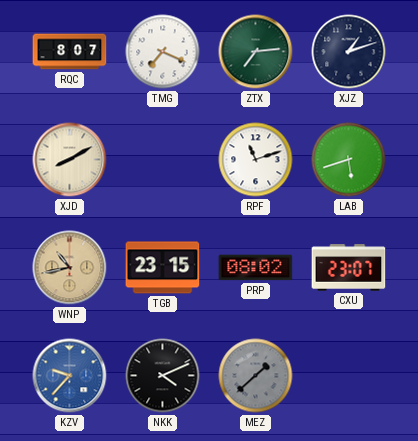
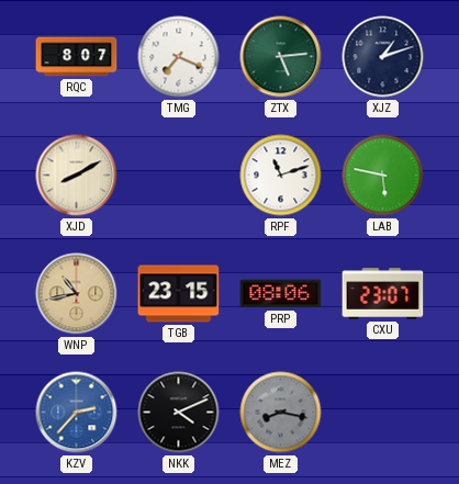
ZTX: 7:14 -> 5:14 (281, 57)
LAB: 5:42 -> 5:47 (383, 176)
PRP: 08:02 -> 08:06 (281, 294)
KZV: 9:37 -> 2:37 (77, 413)
MEZ: 1:38 -> 8:17 (281, 413)
